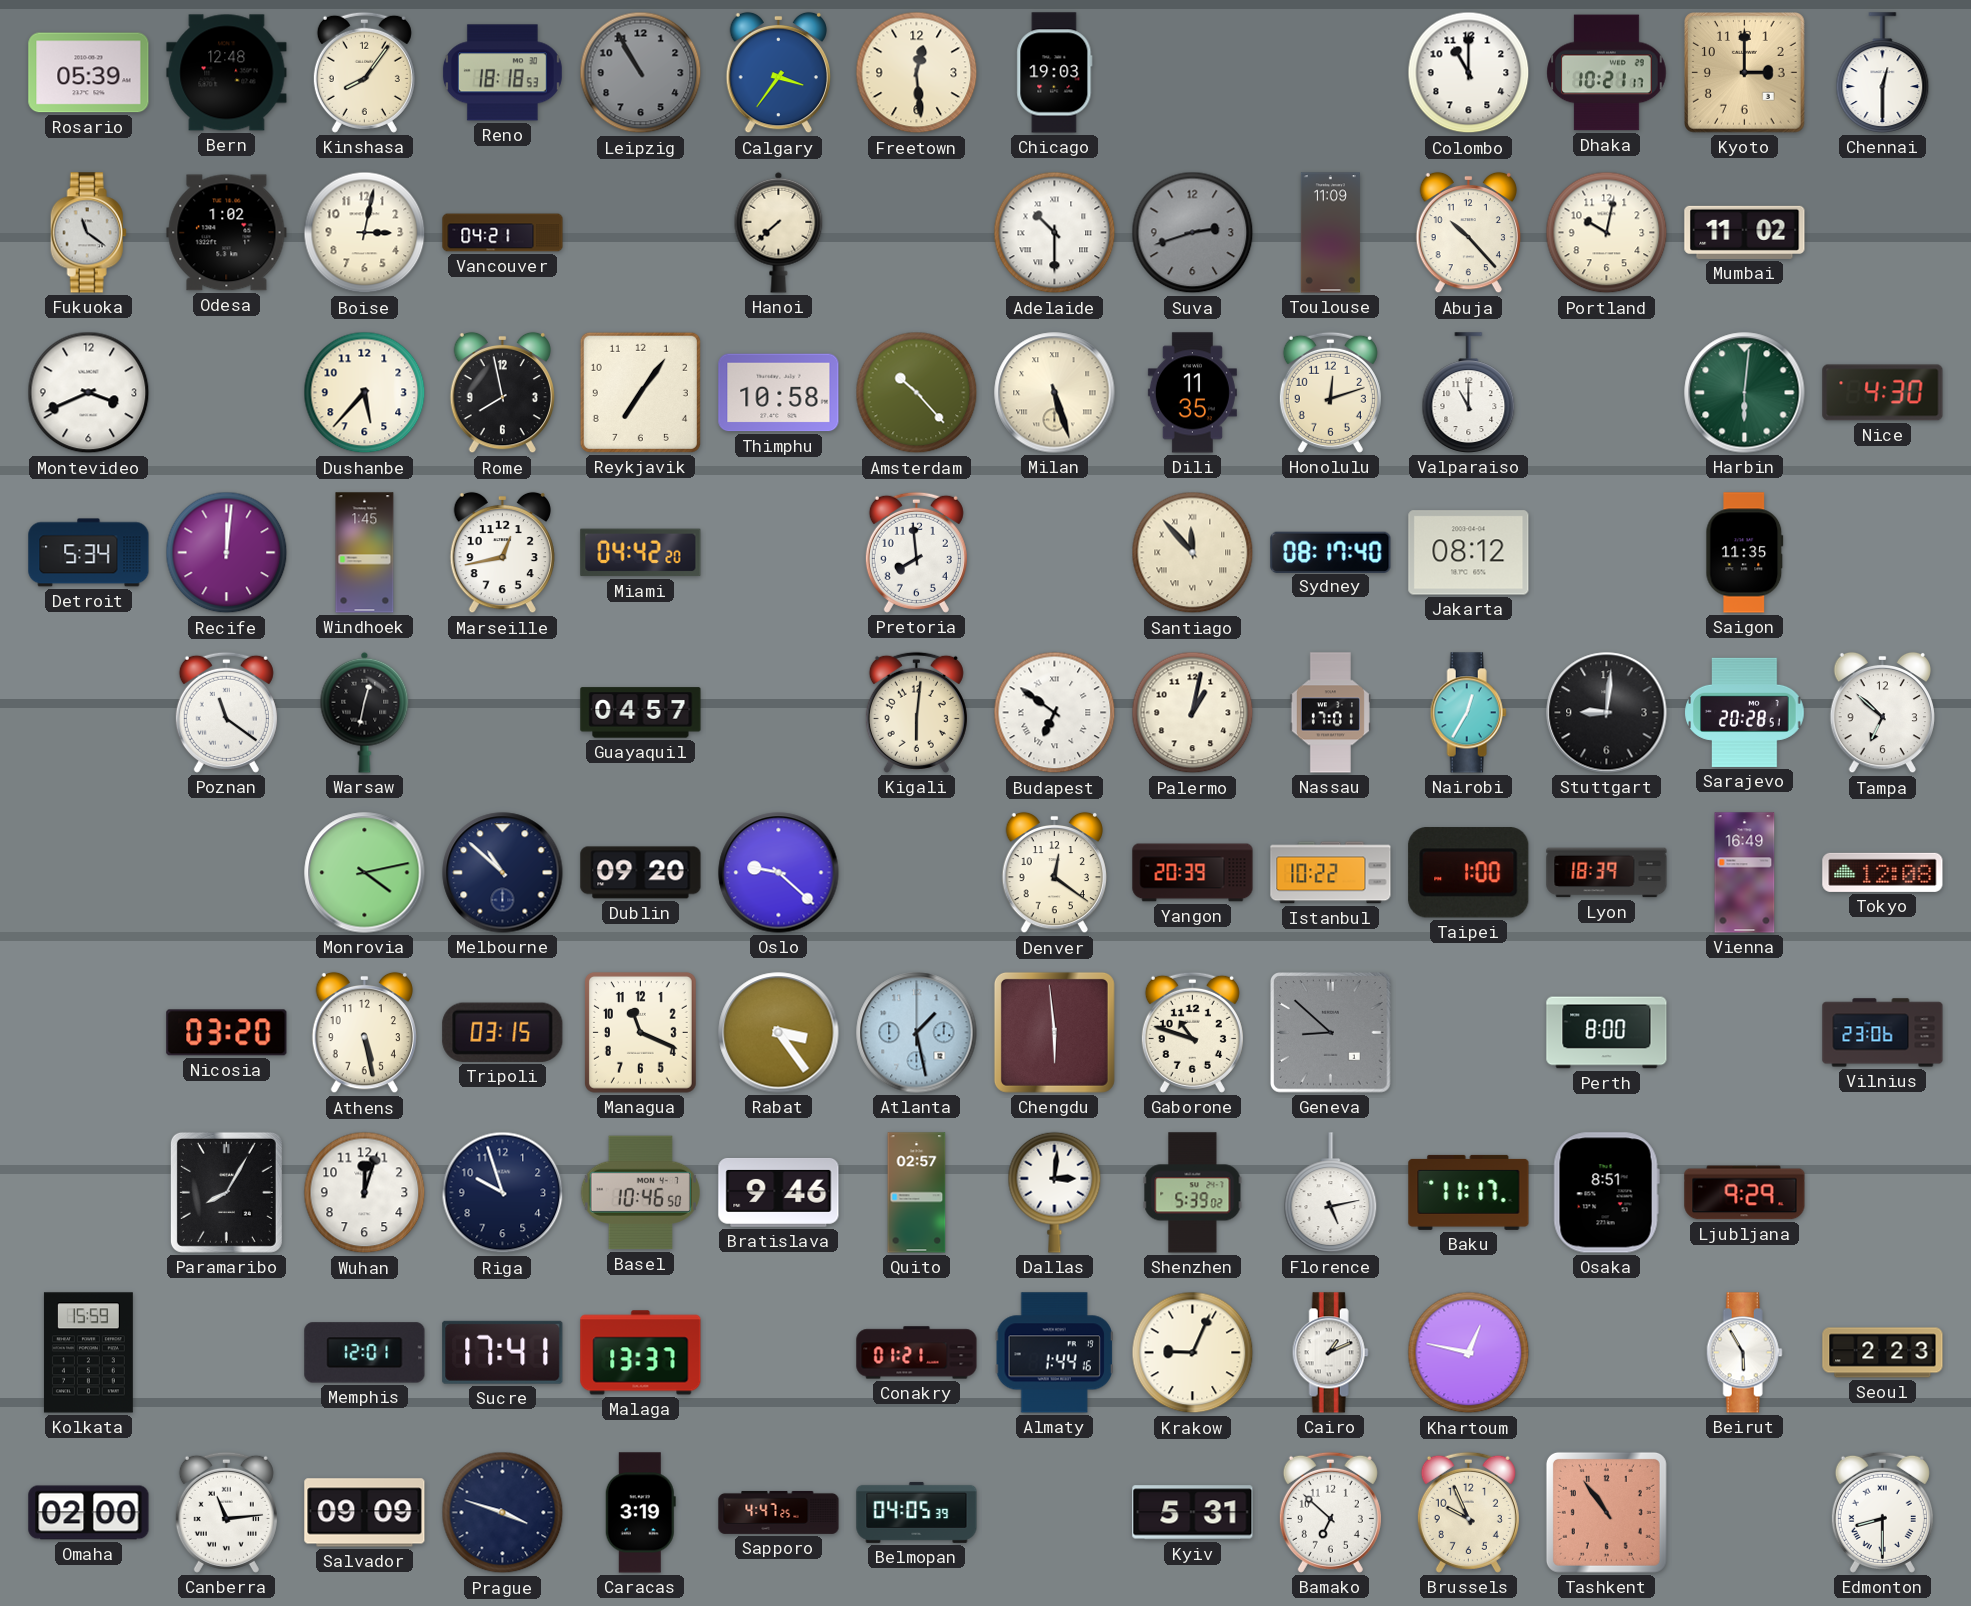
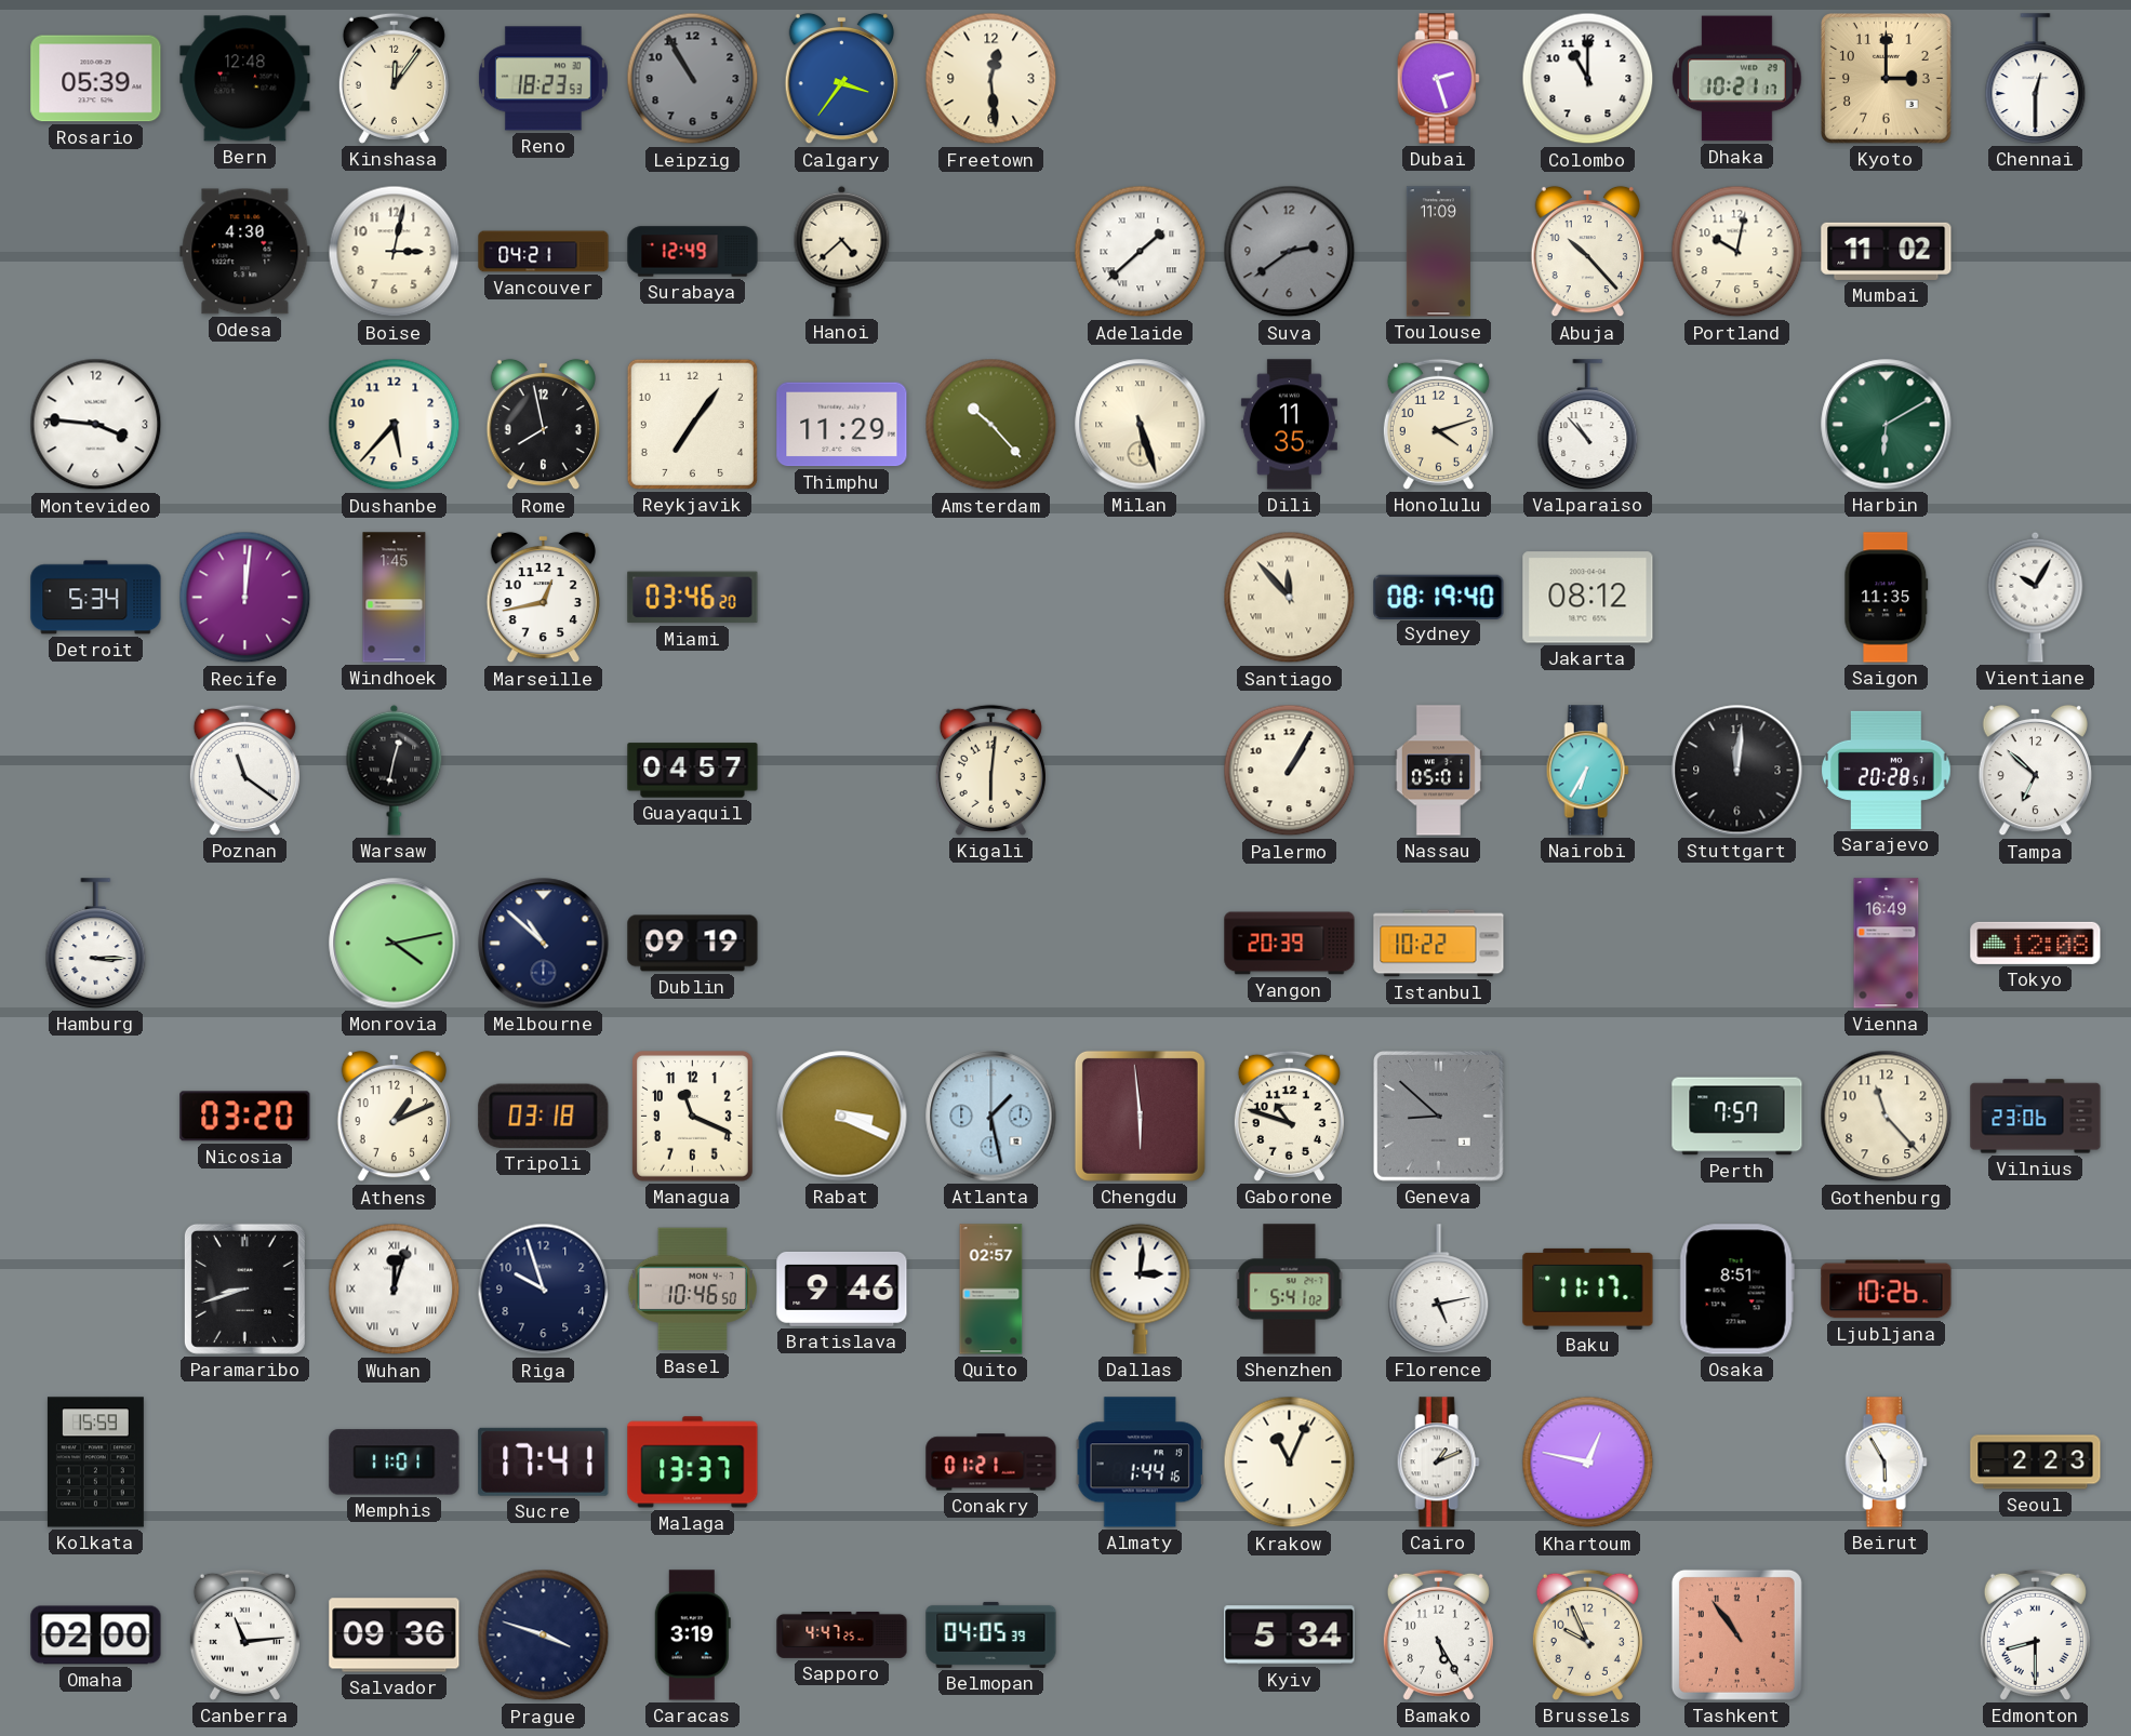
Kinshasa: 8:06 -> 12:06 (394, 78)
Reno: 18:18 -> 18:23 (543, 79)
Chicago: 19:03 -> none (1055, 73)
Dubai: none -> 2:27 (1438, 79)
Fukuoka: 11:21 -> none (88, 233)
Odesa: 1:02 -> 4:30 (245, 252)
Surabaya: none -> 12:49 (693, 252)
Hanoi: 7:38 -> 4:38 (842, 251)
Adelaide: 10:30 -> 1:38 (1141, 252)
Suva: 2:42 -> 2:39 (1290, 252)
Montevideo: 3:41 -> 3:46 (96, 425)
Thimphu: 10:58 -> 11:29 (842, 425)
Honolulu: 12:12 -> 4:12 (1438, 424)
Valparaiso: 11:00 -> 10:53 (1588, 425)
Harbin: 6:01 -> 6:10 (1887, 425)
Nice: 4:30 -> none (1883, 393)
Miami: 04:42 -> 03:46 (693, 598)
Pretoria: 7:59 -> none (916, 552)
Sydney: 08:17 -> 08:19 (1439, 597)
Vientiane: none -> 10:05 (2036, 597)
Budapest: 6:51 -> none (1055, 713)
Palermo: 1:02 -> 1:05 (1290, 771)
Nassau: 17:01 -> 05:01 (1438, 771)
Nairobi: 12:35 -> 6:35 (1587, 771)
Stuttgart: 9:01 -> 12:01 (1737, 771)
Hamburg: none -> 3:15 (96, 944)
Dublin: 09:20 -> 09:19 (693, 944)
Oslo: 9:22 -> none (779, 873)
Denver: 12:21 -> none (1054, 873)
Taipei: 1:00 -> none (1469, 873)
Lyon: 18:39 -> none (1607, 873)
Athens: 5:28 -> 1:11 (394, 1117)
Tripoli: 03:15 -> 03:18 (544, 1116)
Rabat: 3:24 -> 3:19 (842, 1117)
Perth: 8:00 -> 7:57 (1737, 1117)
Gothenburg: none -> 11:23 (1887, 1117)
Paramaribo: 8:05 -> 8:42 (244, 1288)
Wuhan numerals: Arabic -> Roman (395, 1290)
Shenzhen: 5:39 -> 5:41 (1290, 1290)
Ljubljana: 9:29 -> 10:26 (1887, 1290)
Memphis: 12:01 -> 11:01 (395, 1463)
Krakow: 9:04 -> 11:04 (1290, 1463)
Salvador: 09:09 -> 09:36 (395, 1635)
Kyiv: 5:31 -> 5:34 (1290, 1635)
Bamako: 6:52 -> 5:25 (1438, 1634)
